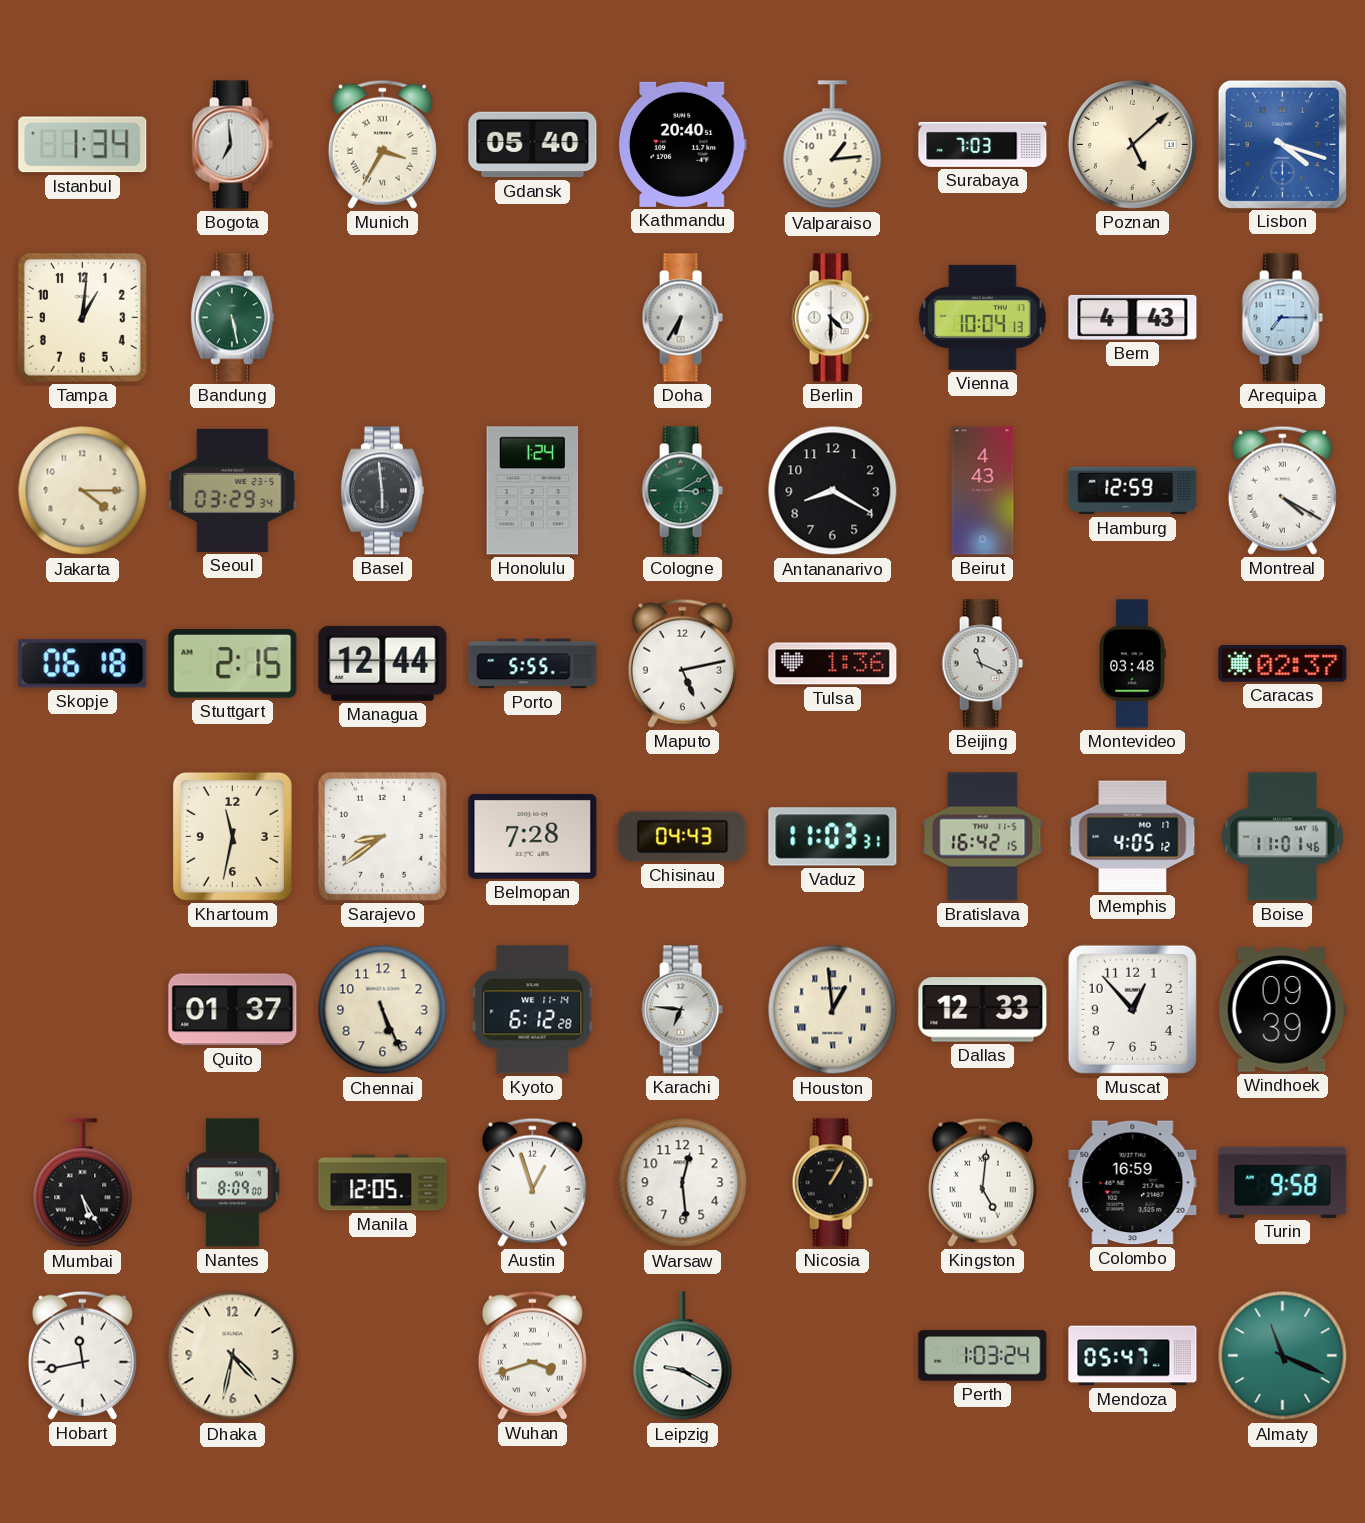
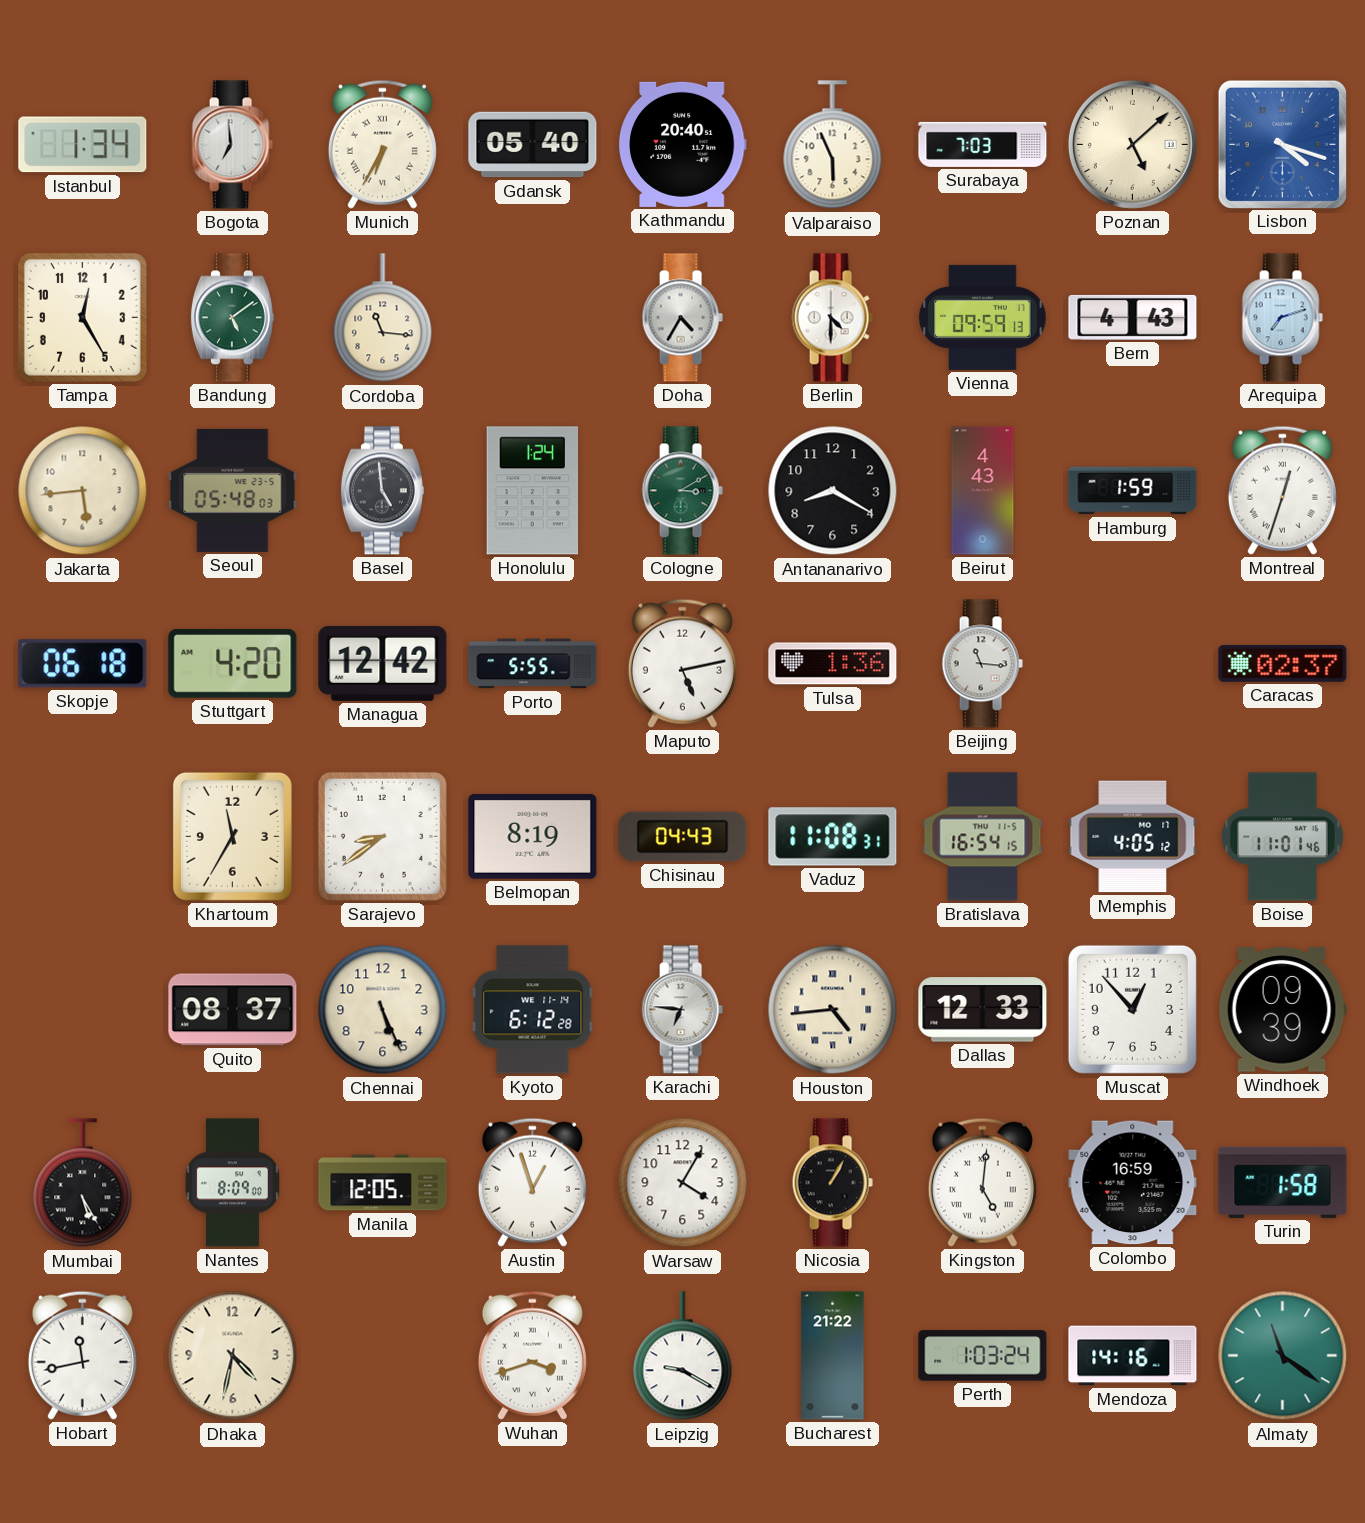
Munich: 3:35 -> 6:35 (382, 144)
Valparaiso: 1:14 -> 5:56 (833, 145)
Tampa: 1:01 -> 12:25 (82, 317)
Bandung: 5:28 -> 5:09 (232, 318)
Cordoba: none -> 11:16 (383, 318)
Doha: 6:35 -> 4:35 (682, 318)
Vienna: 10:04 -> 09:59 (983, 317)
Arequipa: 7:15 -> 7:12 (1282, 318)
Jakarta: 4:15 -> 5:44 (83, 491)
Seoul: 03:29 -> 05:48 (233, 490)
Basel: 5:59 -> 4:59 (382, 491)
Hamburg: 12:59 -> 1:59 (1133, 491)
Montreal: 4:20 -> 12:33 (1282, 490)
Stuttgart: 2:15 -> 4:20 (233, 664)
Managua: 12:44 -> 12:42 (383, 663)
Beijing: 11:19 -> 11:16 (982, 664)
Montevideo: 03:48 -> none (1132, 664)
Khartoum: 11:32 -> 11:35 (232, 836)
Belmopan: 7:28 -> 8:19 (533, 836)
Vaduz: 11:03 -> 11:08 (833, 837)
Bratislava: 16:42 -> 16:54 (983, 837)
Quito: 01:37 -> 08:37 (233, 1010)
Houston: 12:59 -> 4:44 (833, 1010)
Warsaw: 12:29 -> 4:05 (683, 1183)
Turin: 9:58 -> 1:58 (1283, 1182)
Bucharest: none -> 21:22 (833, 1356)
Mendoza: 05:47 -> 14:16 (1133, 1356)
Almaty: 11:19 -> 11:21 (1283, 1356)
